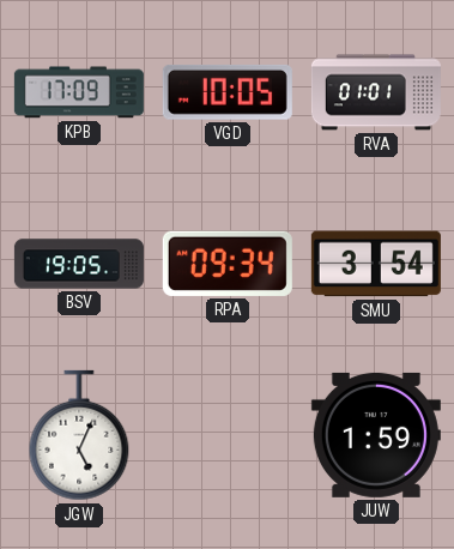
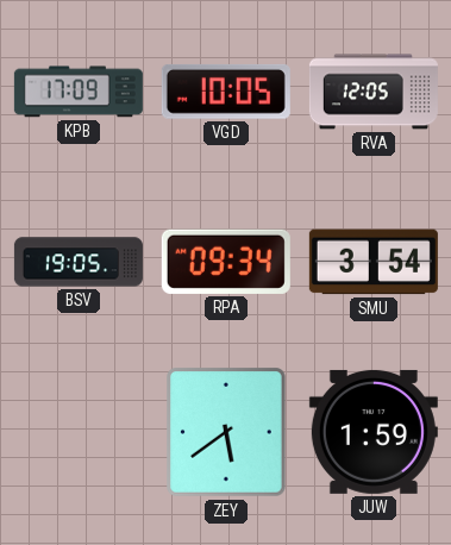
RVA: 01:01 -> 12:05 (374, 92)
JGW: 5:04 -> none (79, 435)
ZEY: none -> 5:39 (226, 432)
